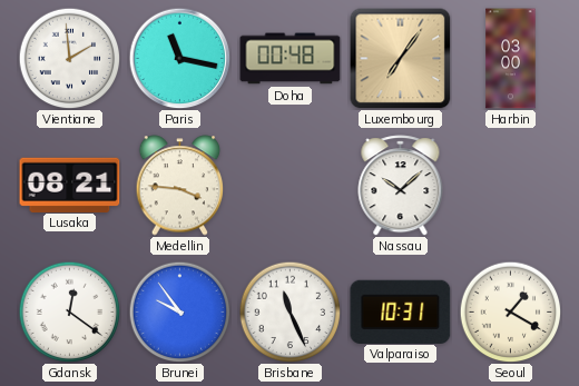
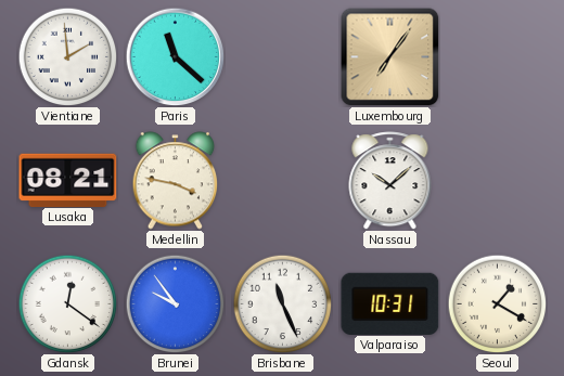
Paris: 11:17 -> 11:22 (175, 56)
Doha: 00:48 -> none (291, 59)
Harbin: 03:00 -> none (511, 59)
Medellin: 3:46 -> 3:47 (176, 181)
